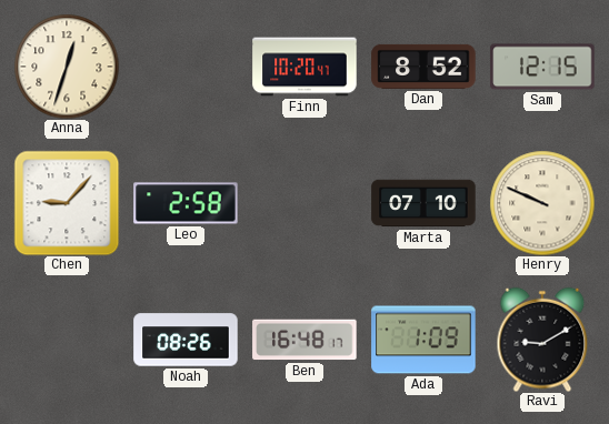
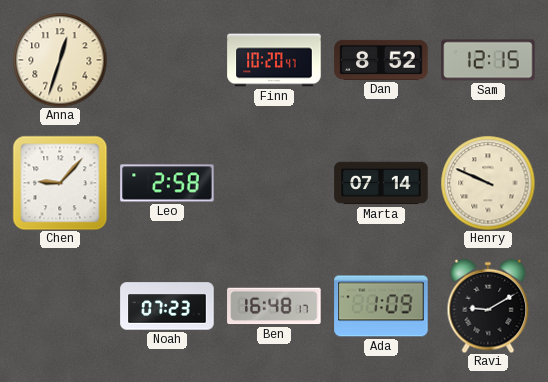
Marta: 07:10 -> 07:14 (381, 183)
Noah: 08:26 -> 07:23 (167, 306)
